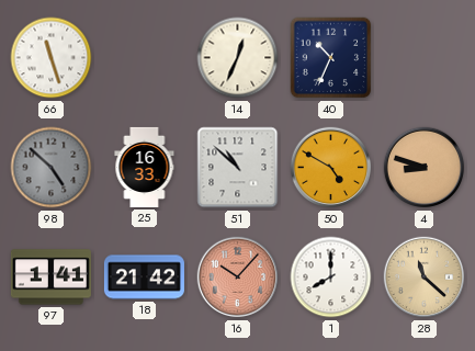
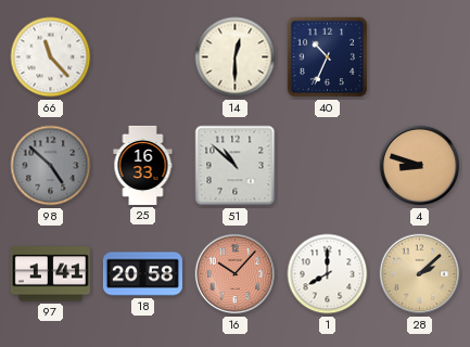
66: 11:27 -> 11:23 (51, 57)
14: 12:34 -> 12:30 (236, 57)
50: 4:50 -> none (331, 168)
18: 21:42 -> 20:58 (142, 274)
28: 11:22 -> 2:08 (420, 274)
